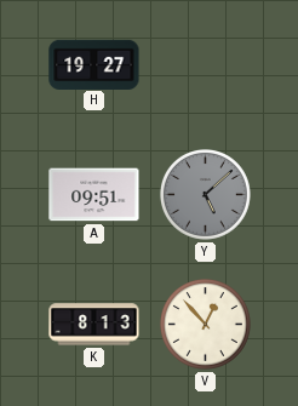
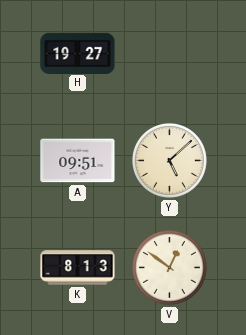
Y dial: grey -> cream (169, 160)
V: 12:53 -> 12:51 (169, 267)
